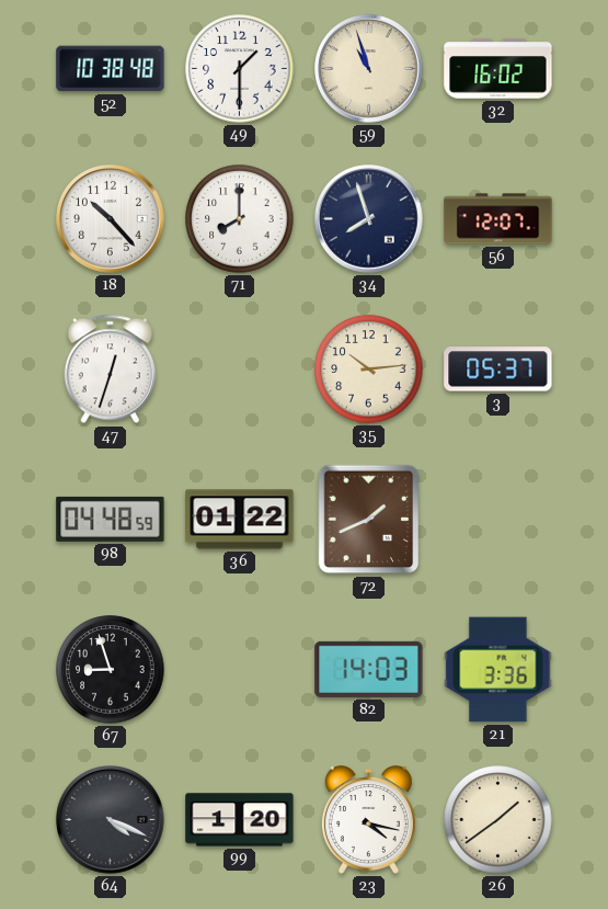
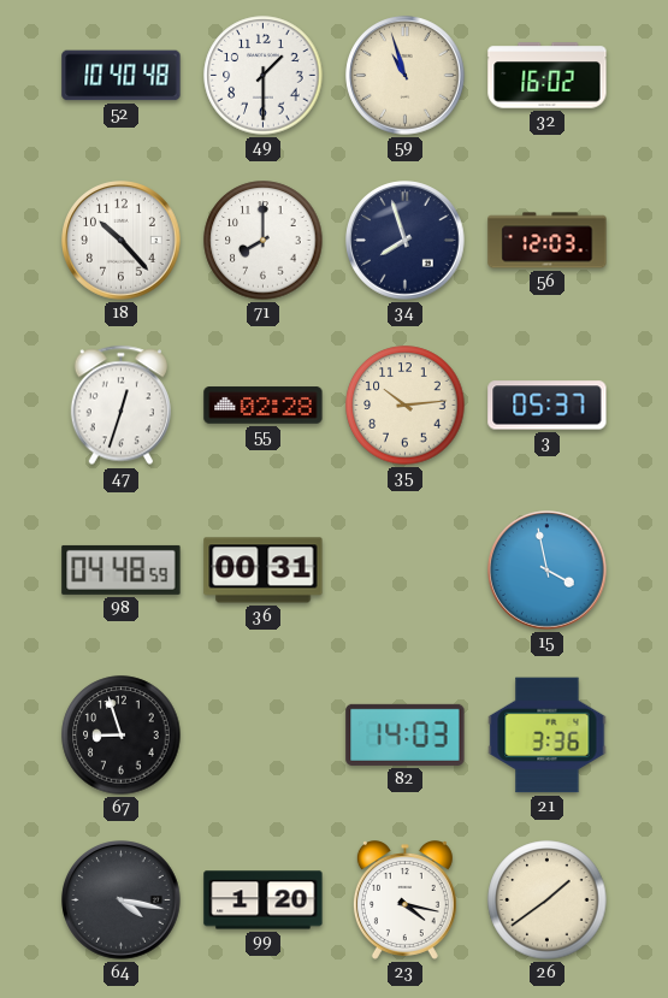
52: 10:38 -> 10:40 (122, 76)
56: 12:07 -> 12:03 (548, 241)
55: none -> 02:28 (264, 406)
36: 01:22 -> 00:31 (264, 571)
72: 1:41 -> none (369, 520)
15: none -> 3:58 (548, 571)
64: 4:19 -> 4:17 (122, 900)
